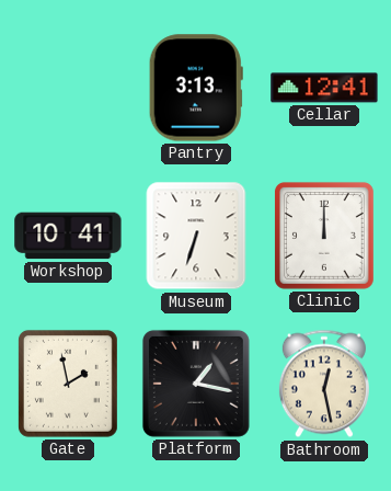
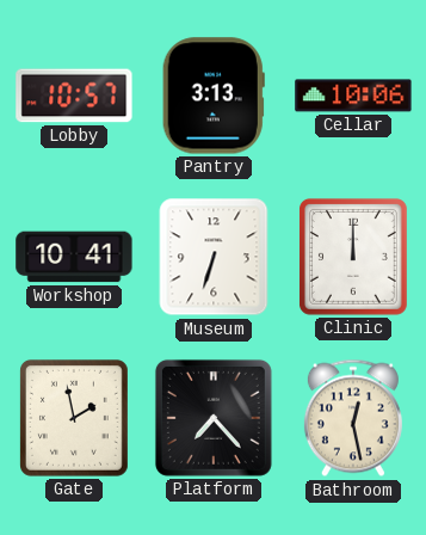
Lobby: none -> 10:57 (74, 96)
Cellar: 12:41 -> 10:06 (353, 96)
Platform: 1:17 -> 7:23 (214, 418)
